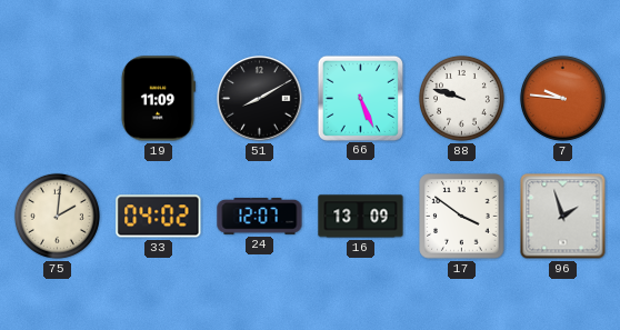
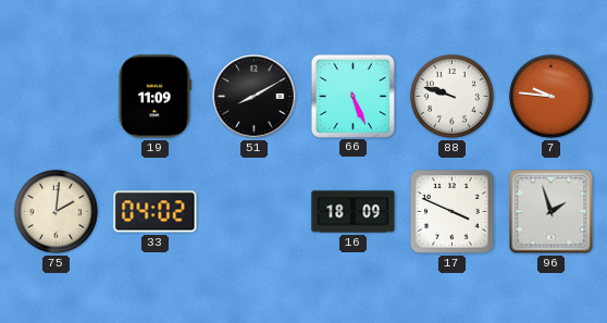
24: 12:07 -> none (260, 217)
16: 13:09 -> 18:09 (354, 212)
17: 3:51 -> 3:49 (453, 212)
